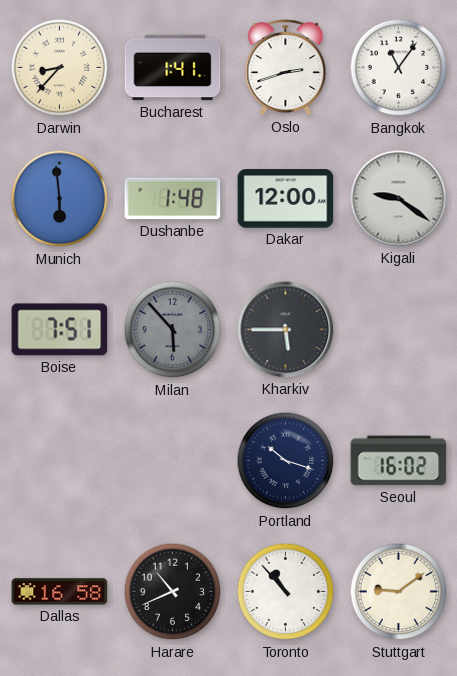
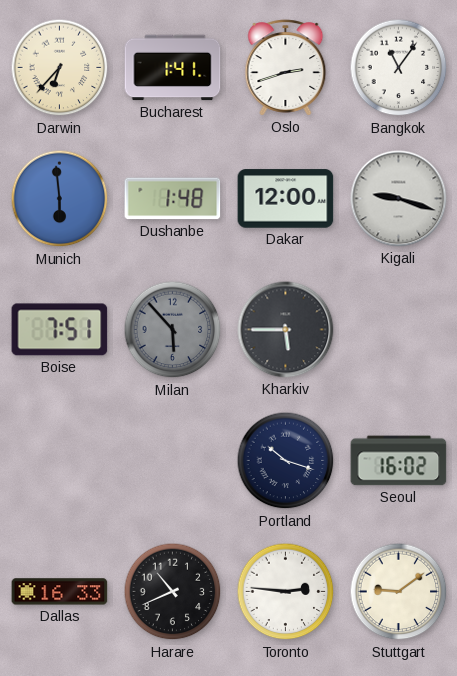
Darwin: 8:37 -> 6:37 (60, 68)
Kigali: 9:21 -> 9:18 (399, 199)
Dallas: 16:58 -> 16:33 (60, 592)
Toronto: 10:53 -> 2:46 (286, 592)
